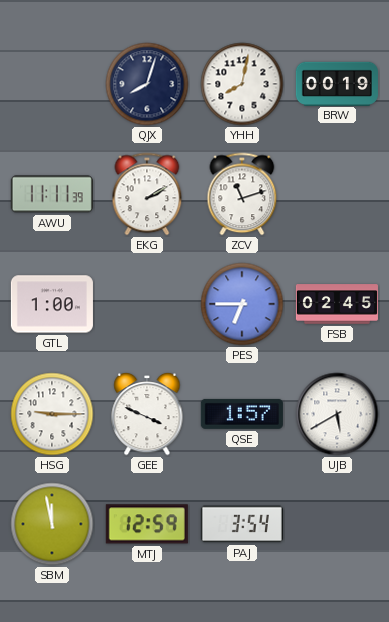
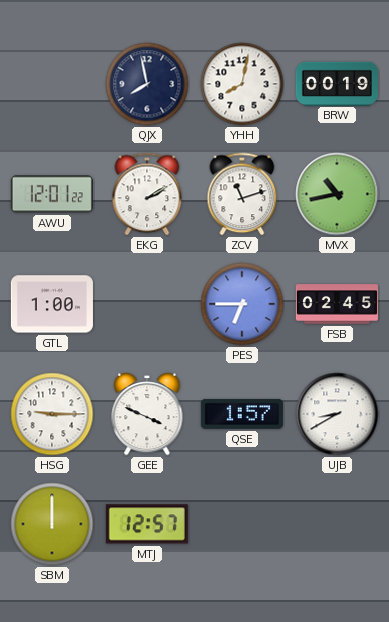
QJX: 8:03 -> 7:58 (147, 84)
AWU: 11:11 -> 12:01 (52, 194)
MVX: none -> 10:43 (337, 194)
UJB: 5:40 -> 8:40 (337, 414)
SBM: 11:58 -> 12:00 (52, 524)
MTJ: 12:59 -> 12:57 (147, 524)
PAJ: 3:54 -> none (242, 524)
